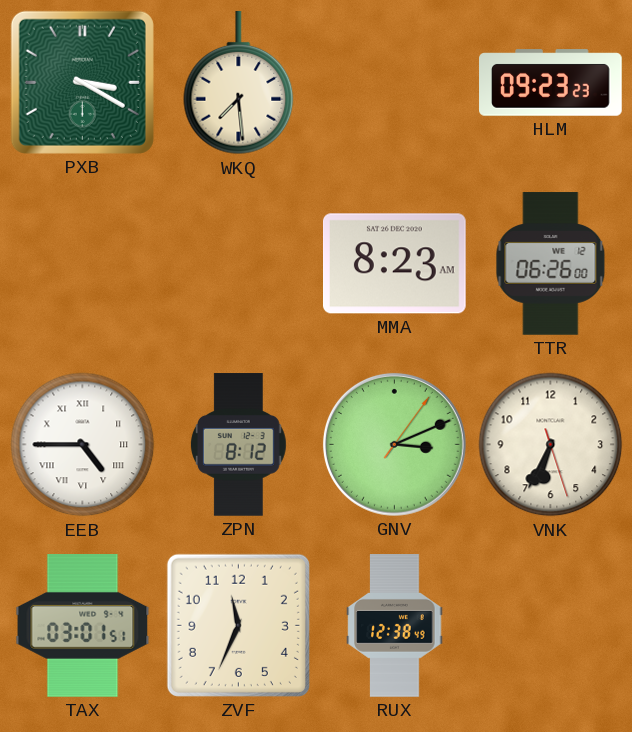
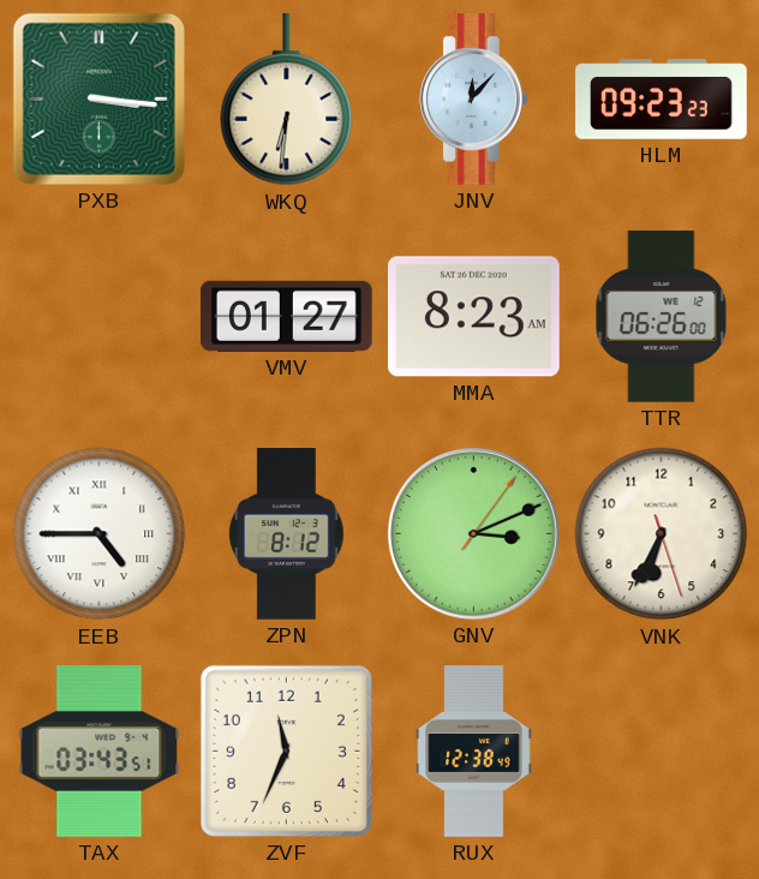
PXB: 3:20 -> 3:16 (98, 98)
WKQ: 7:29 -> 6:31 (287, 101)
JNV: none -> 12:07 (474, 100)
VMV: none -> 01:27 (287, 316)
TAX: 03:01 -> 03:43 (100, 752)
